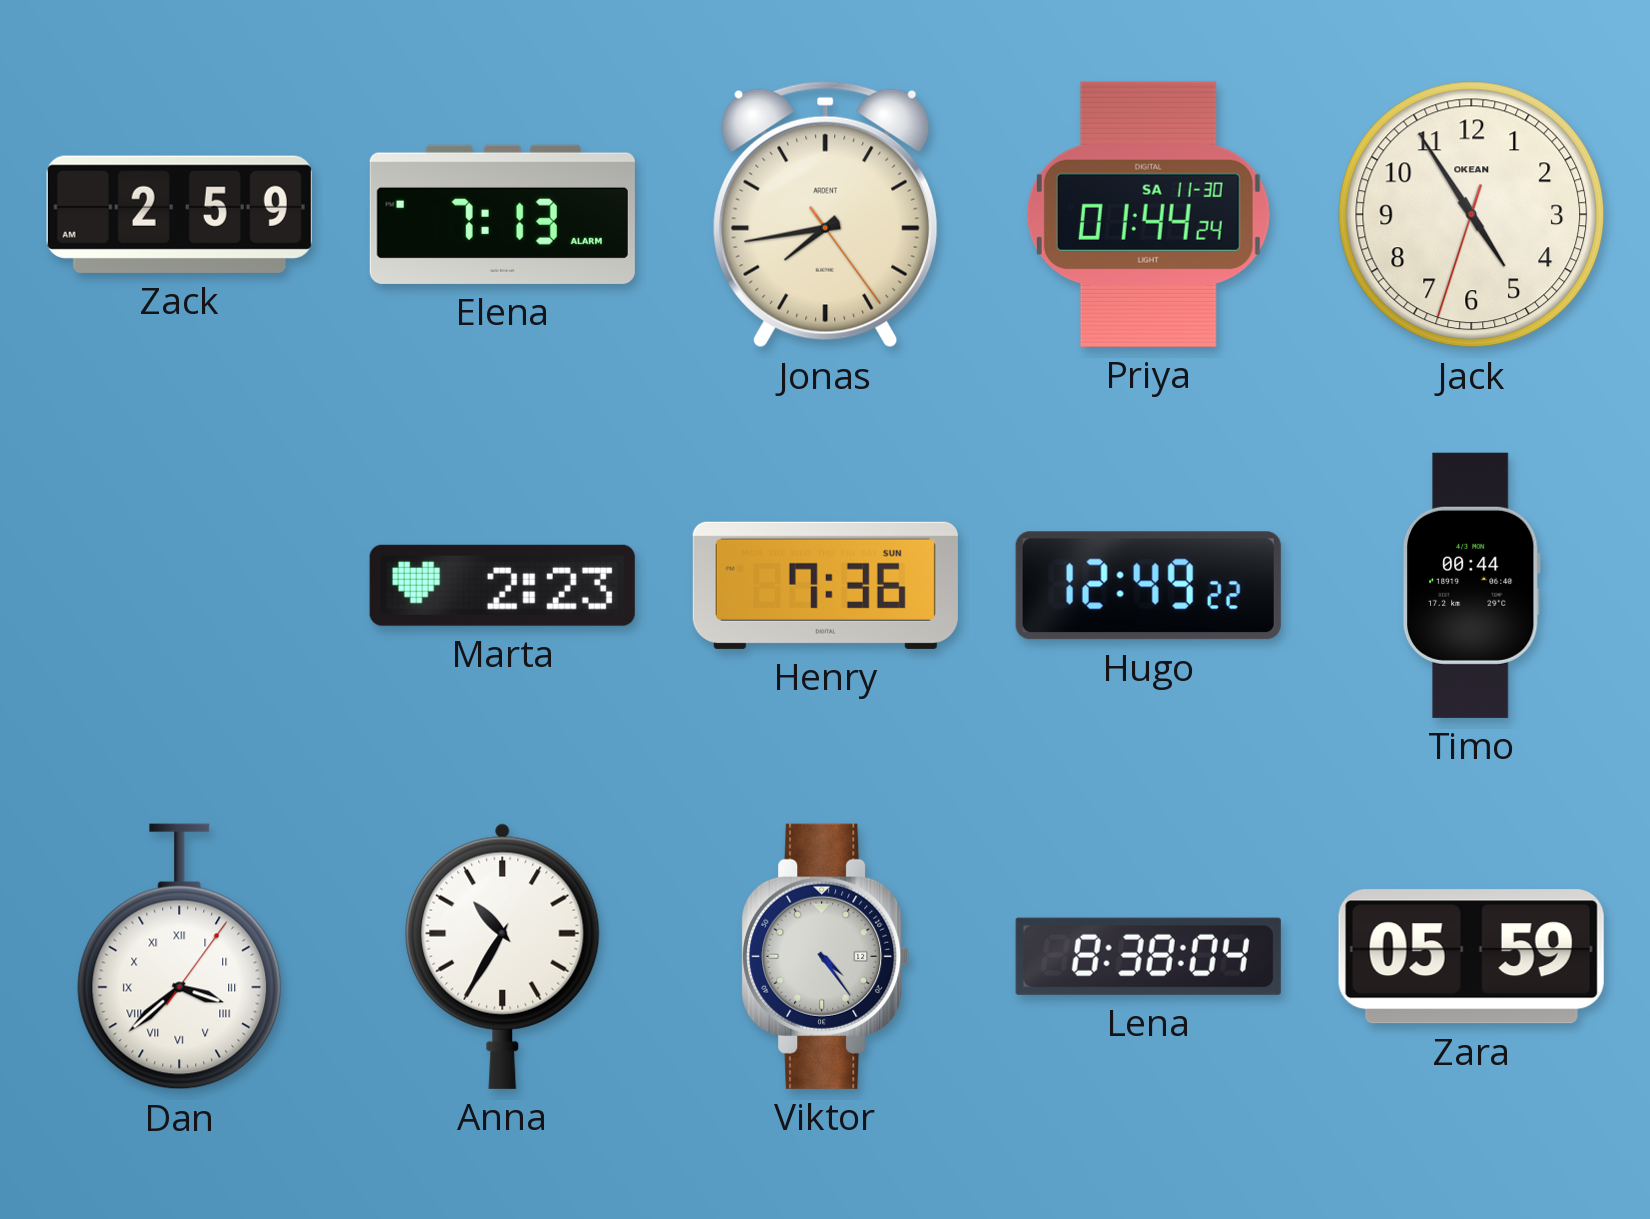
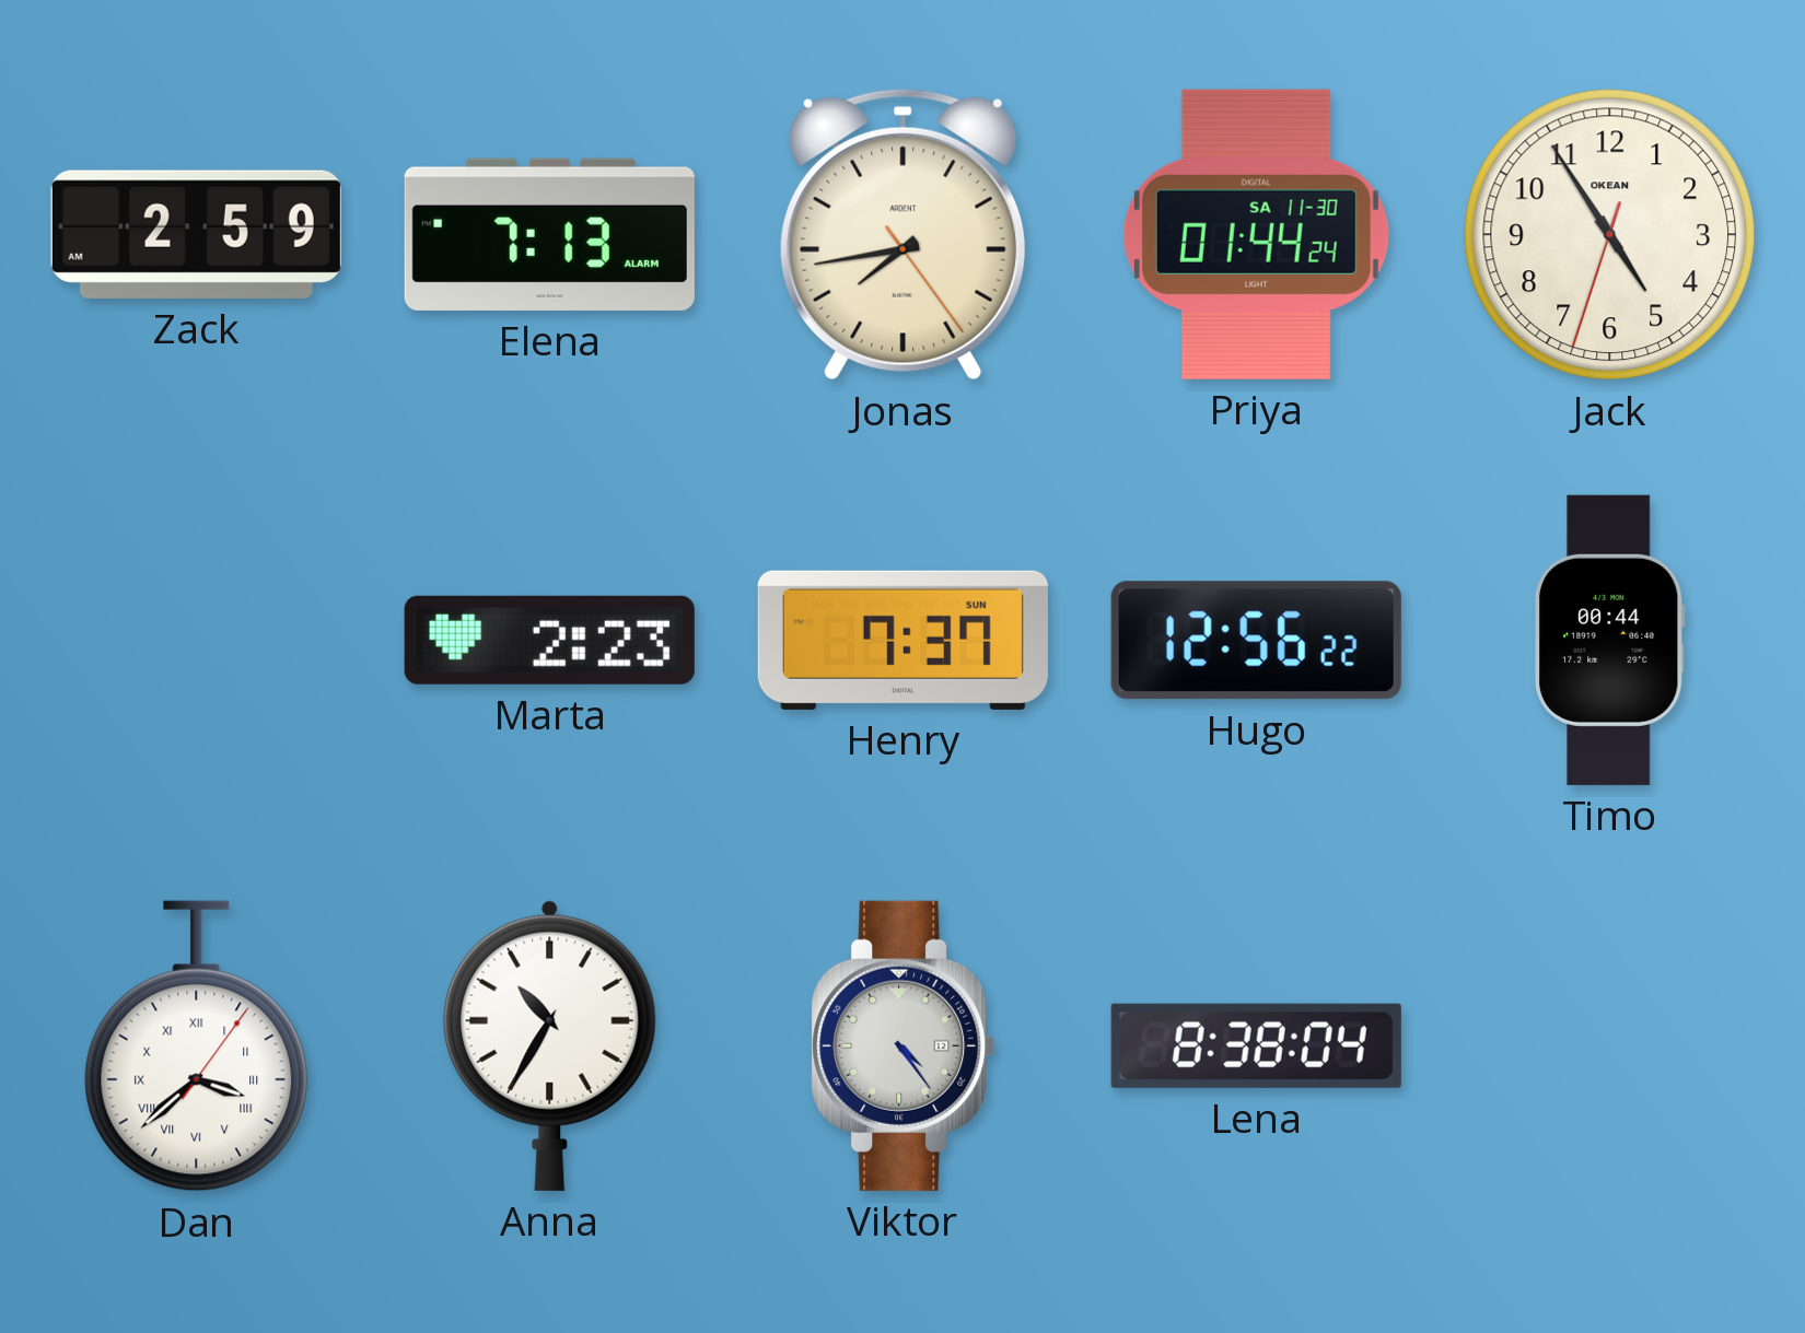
Henry: 7:36 -> 7:37 (902, 640)
Hugo: 12:49 -> 12:56 (1256, 641)
Zara: 05:59 -> none (1471, 957)
